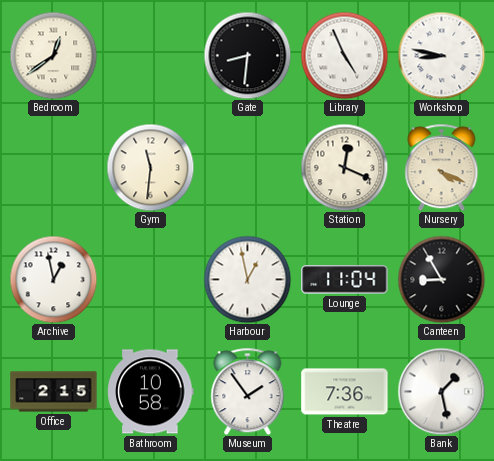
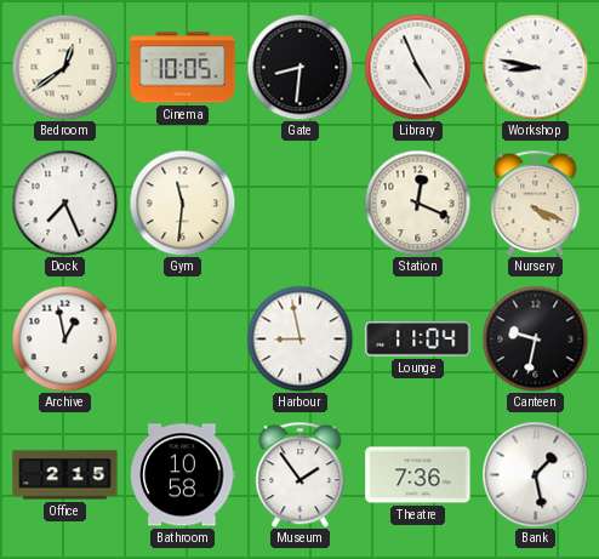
Cinema: none -> 10:05 (183, 68)
Dock: none -> 7:26 (64, 203)
Harbour: 12:58 -> 8:58 (299, 338)
Canteen: 8:55 -> 9:32 (535, 338)
